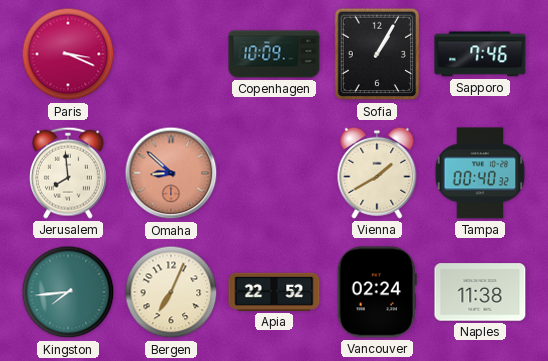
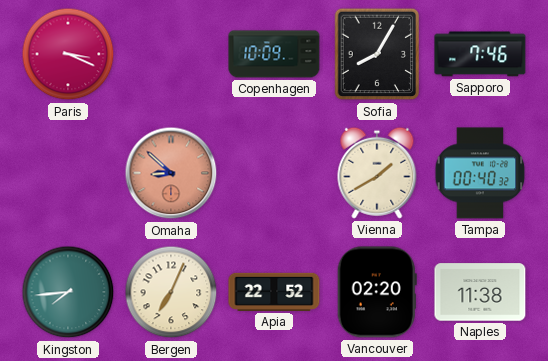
Sofia: 1:05 -> 8:05 (377, 54)
Jerusalem: 7:59 -> none (68, 173)
Vancouver: 02:24 -> 02:20 (377, 292)
